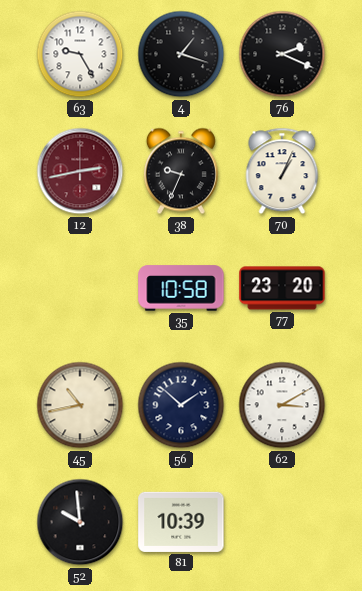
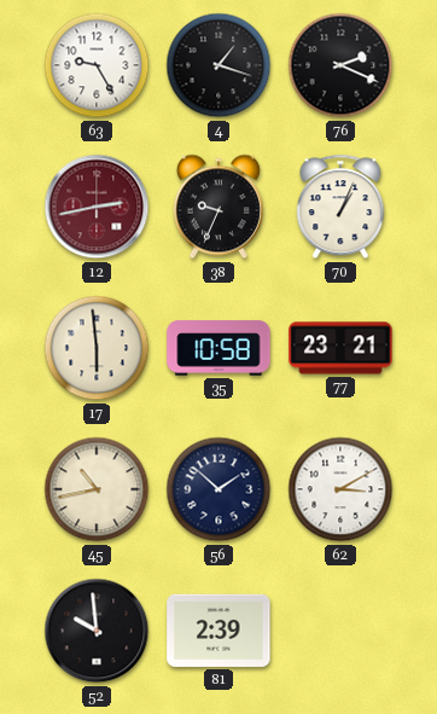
17: none -> 5:59 (97, 348)
77: 23:20 -> 23:21 (340, 348)
81: 10:39 -> 2:39 (218, 631)
